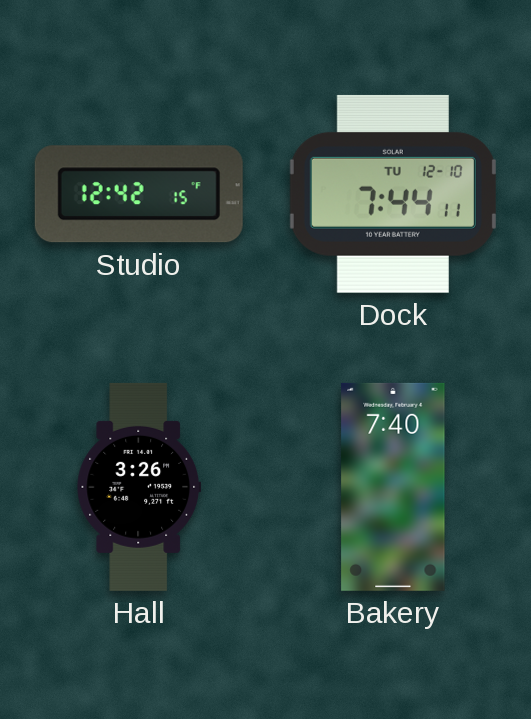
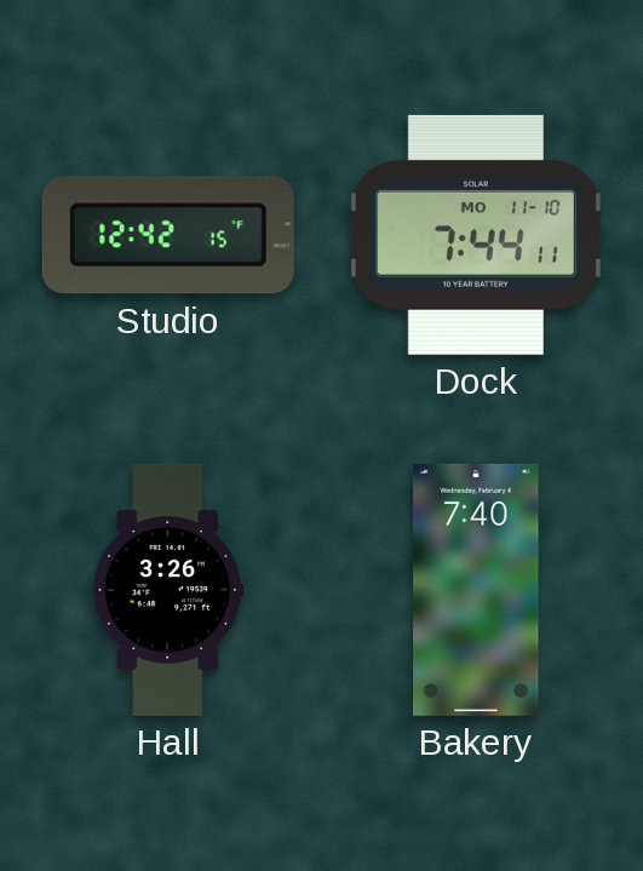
Dock date: TU 12-10 -> MO 11-10 (476, 235)
